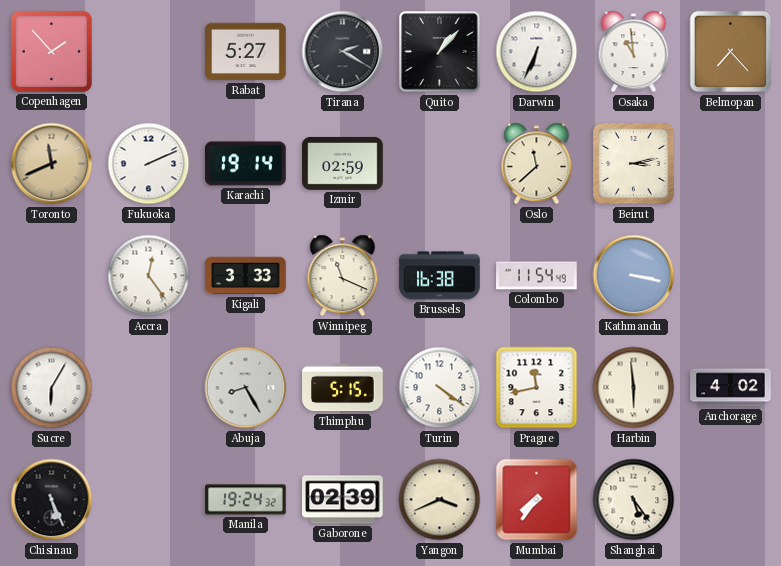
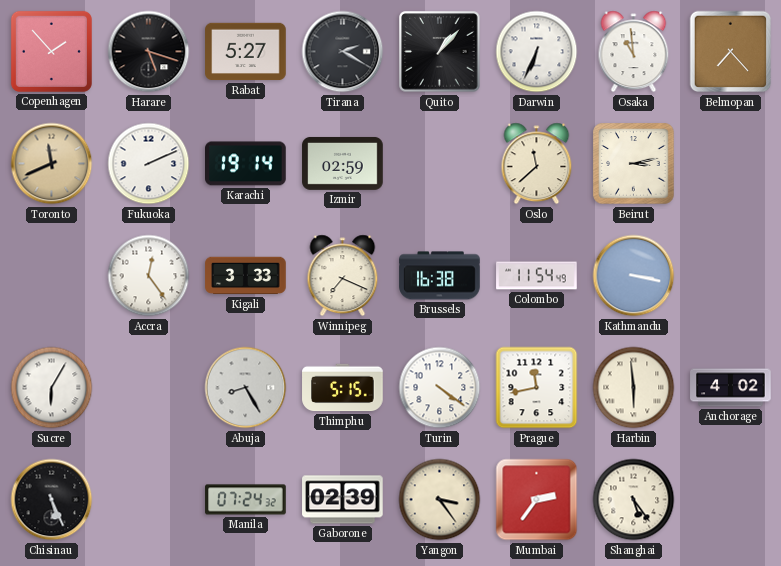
Harare: none -> 5:18 (149, 52)
Winnipeg: 11:19 -> 7:19 (343, 276)
Manila: 19:24 -> 07:24 (246, 500)
Yangon: 3:41 -> 3:24 (440, 500)
Mumbai: 7:36 -> 2:36 (537, 500)
